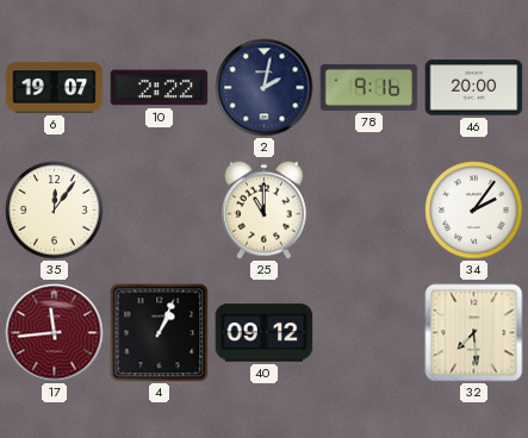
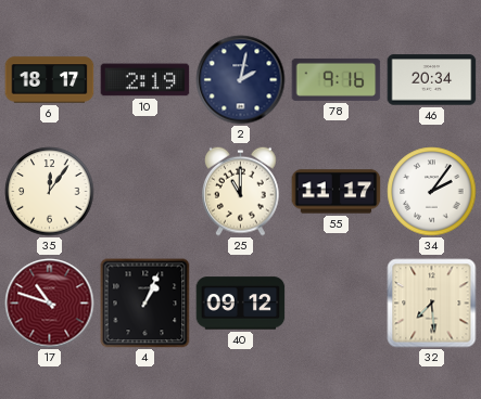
6: 19:07 -> 18:17 (50, 80)
10: 2:22 -> 2:19 (145, 80)
46: 20:00 -> 20:34 (432, 80)
55: none -> 11:17 (337, 192)
17: 11:44 -> 10:48 (50, 304)
